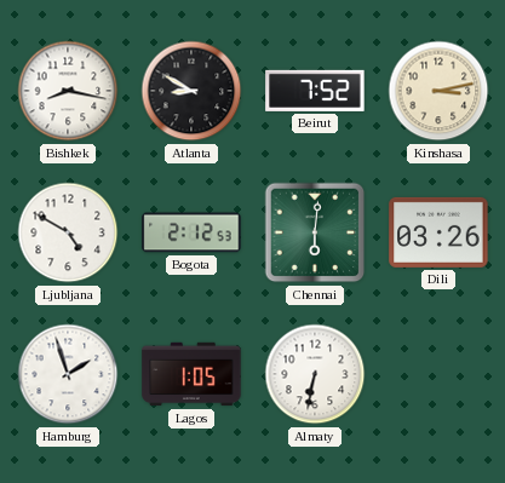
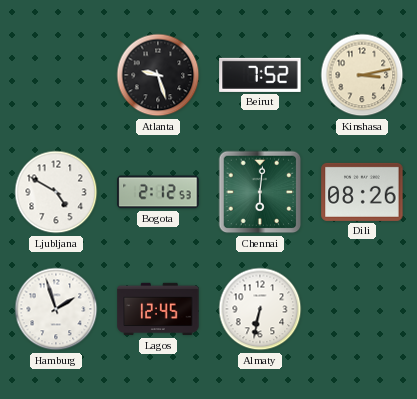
Bishkek: 8:17 -> none (68, 91)
Atlanta: 8:50 -> 9:27 (158, 75)
Dili: 03:26 -> 08:26 (362, 192)
Lagos: 1:05 -> 12:45 (158, 309)
